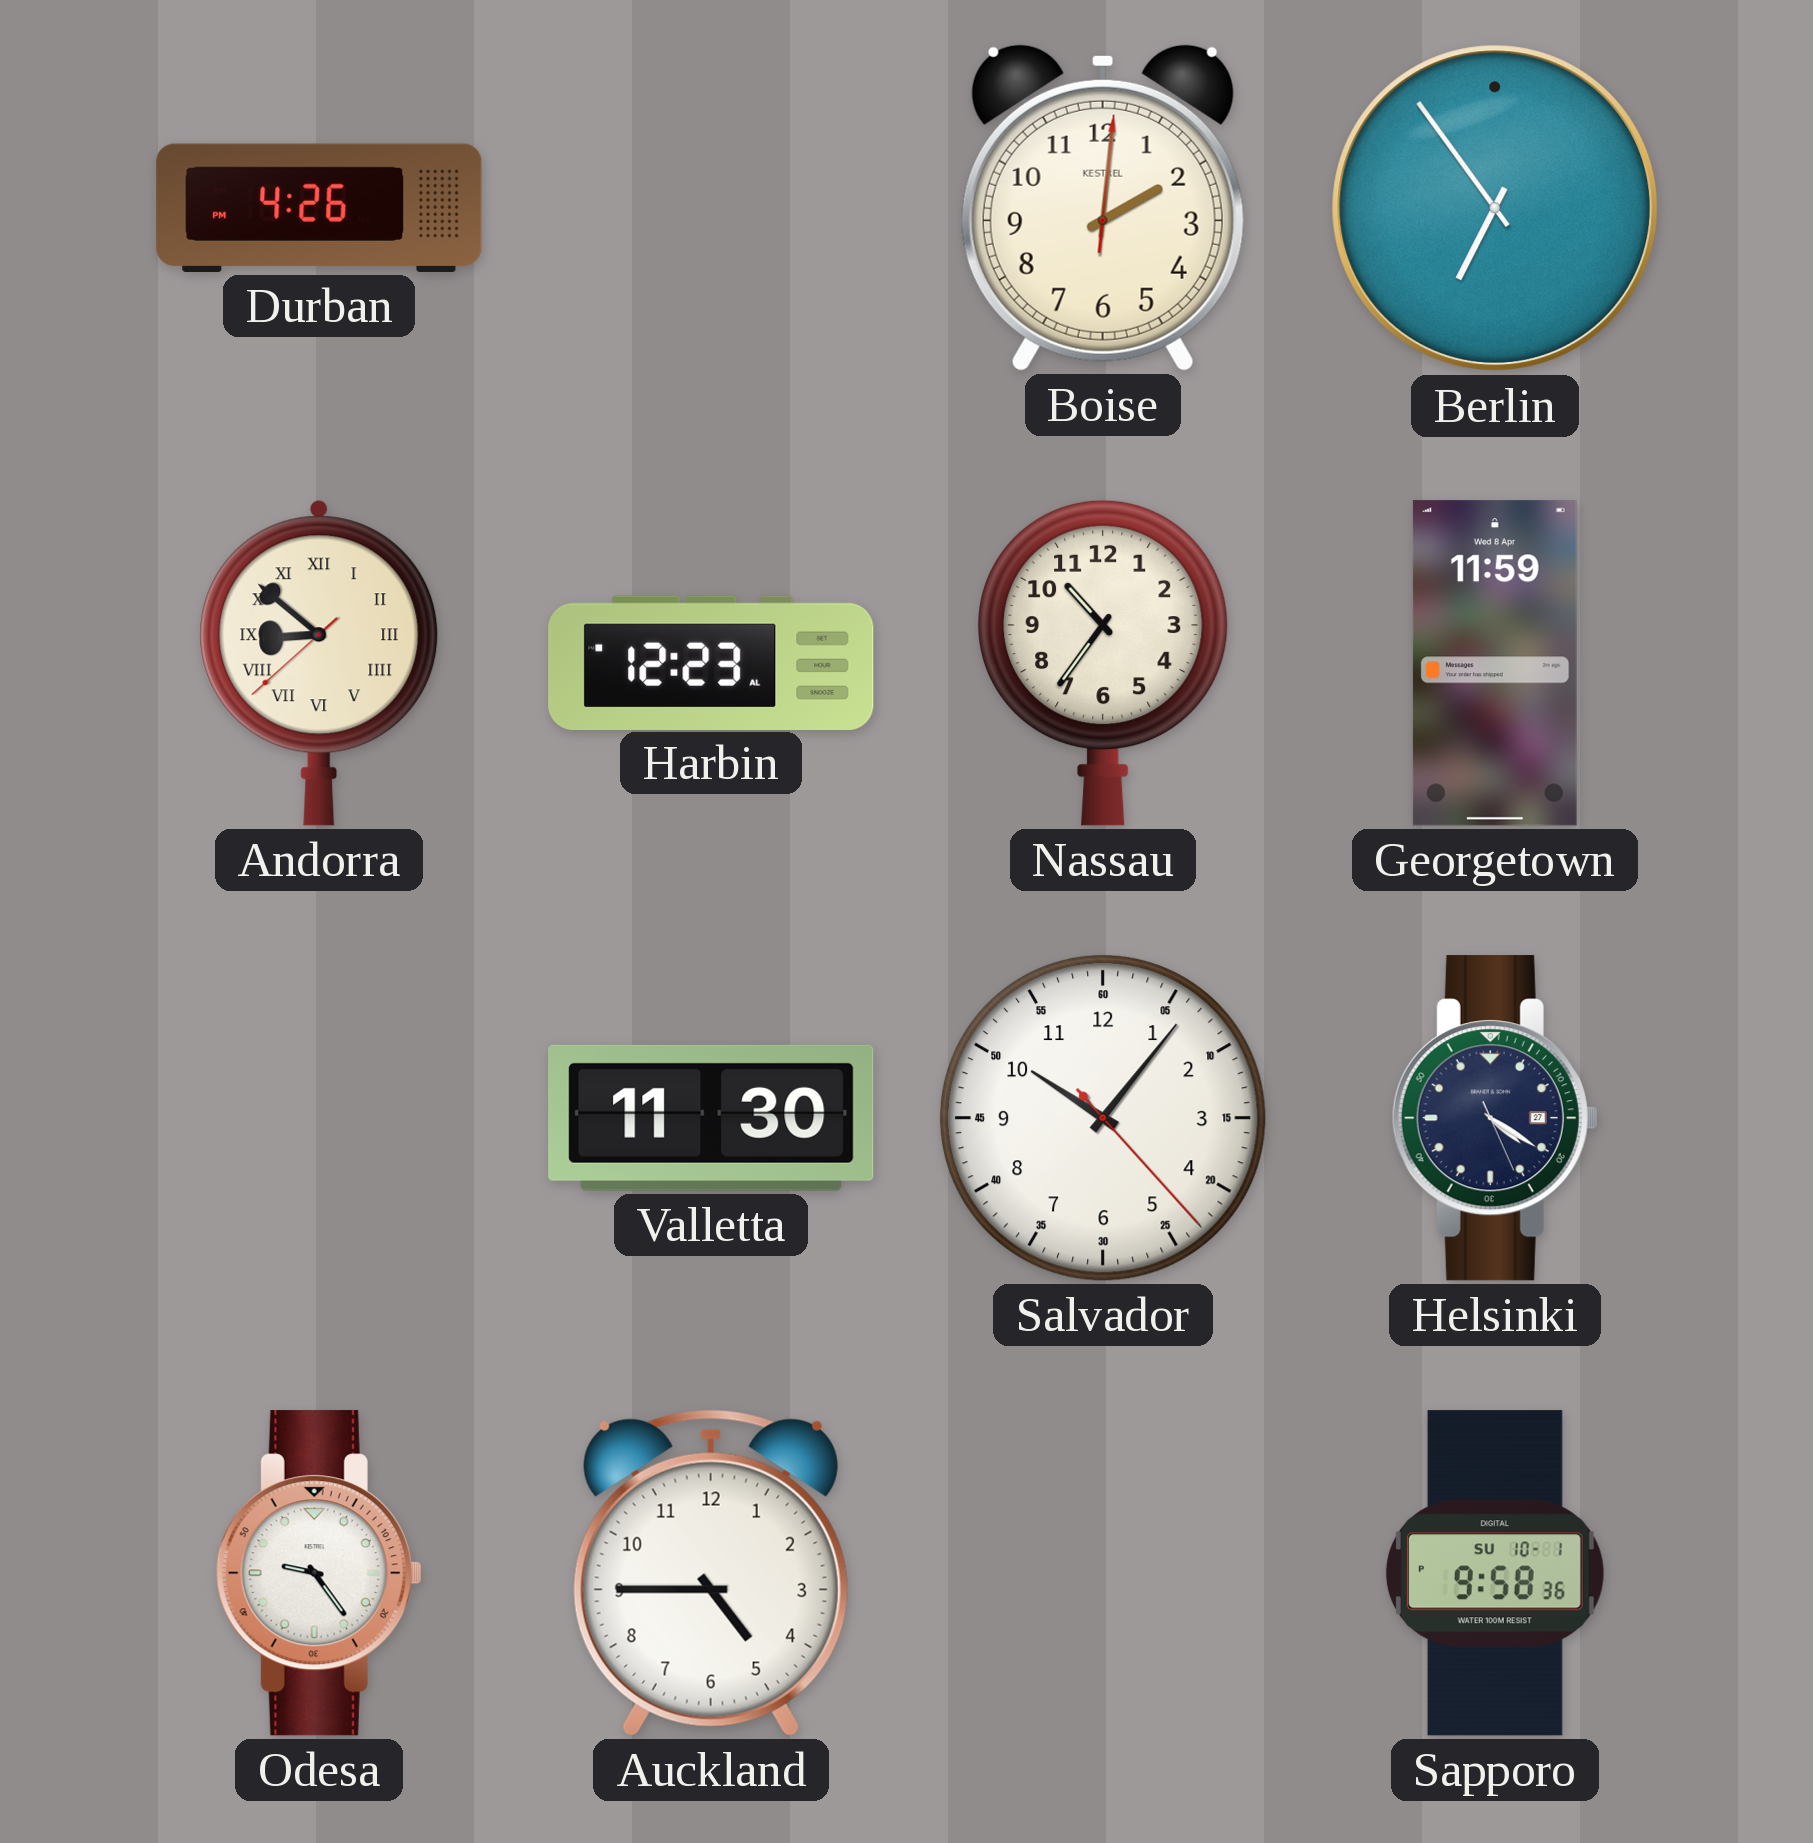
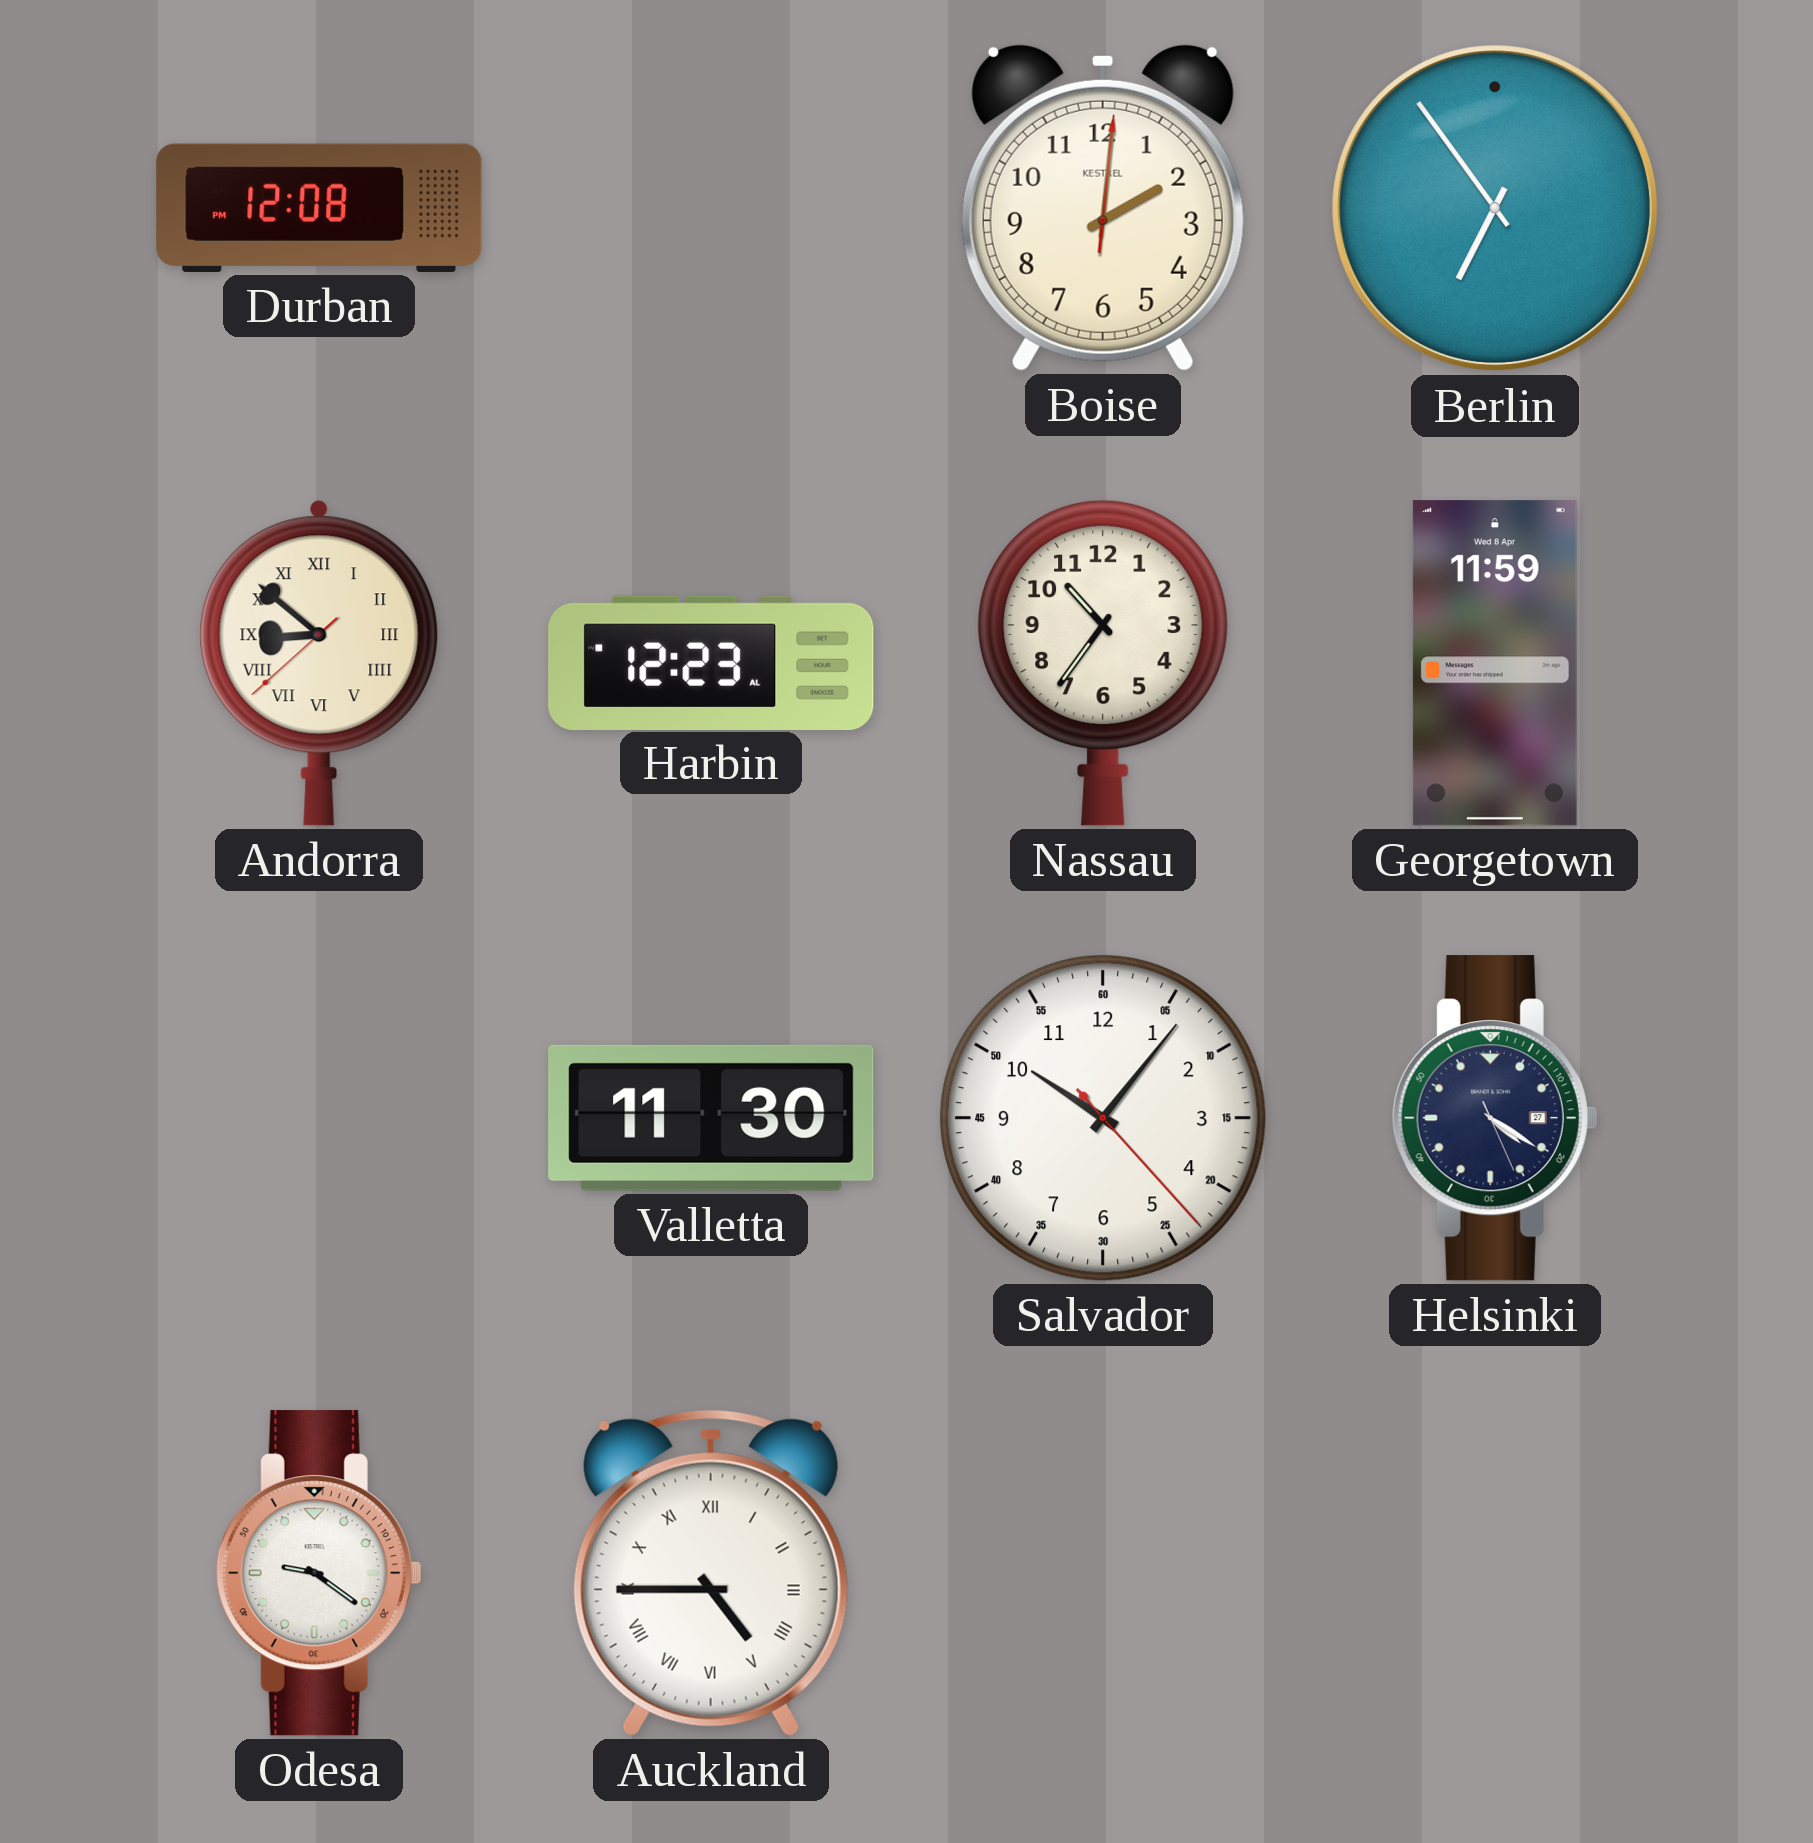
Durban: 4:26 -> 12:08 (319, 208)
Odesa: 9:24 -> 9:21 (319, 1573)
Auckland numerals: Arabic -> Roman (711, 1573)
Sapporo: 9:58 -> none (1495, 1573)
